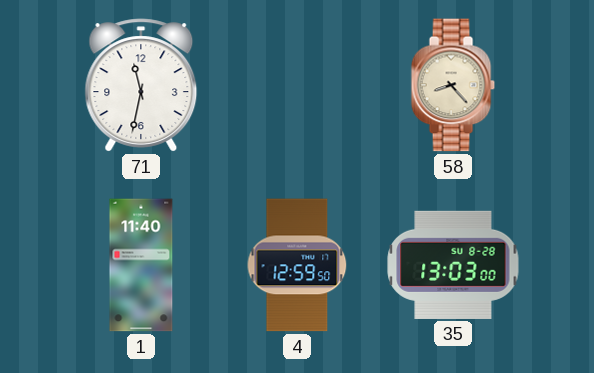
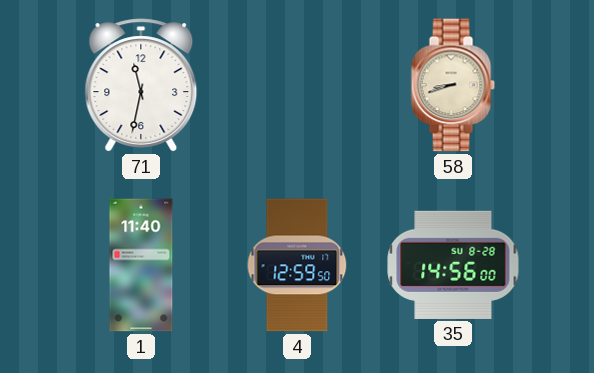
58: 8:23 -> 8:42 (453, 85)
35: 13:03 -> 14:56 (453, 265)
